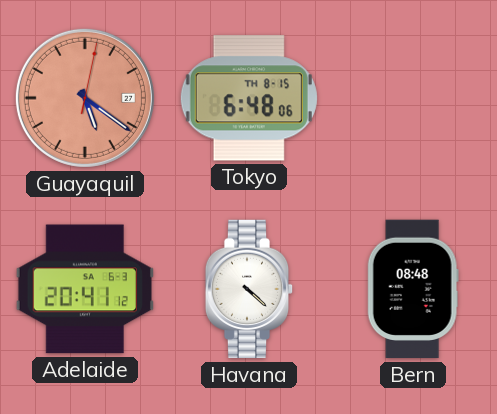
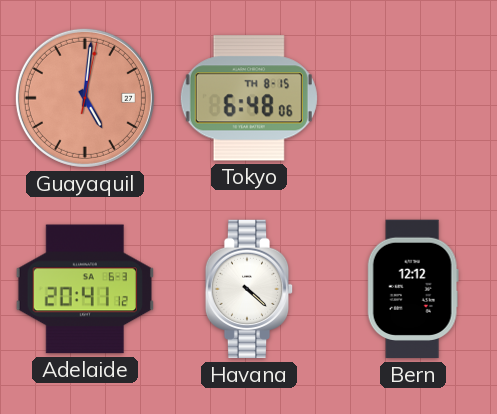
Guayaquil: 5:21 -> 5:01 (85, 98)
Bern: 08:48 -> 12:12 (413, 289)
